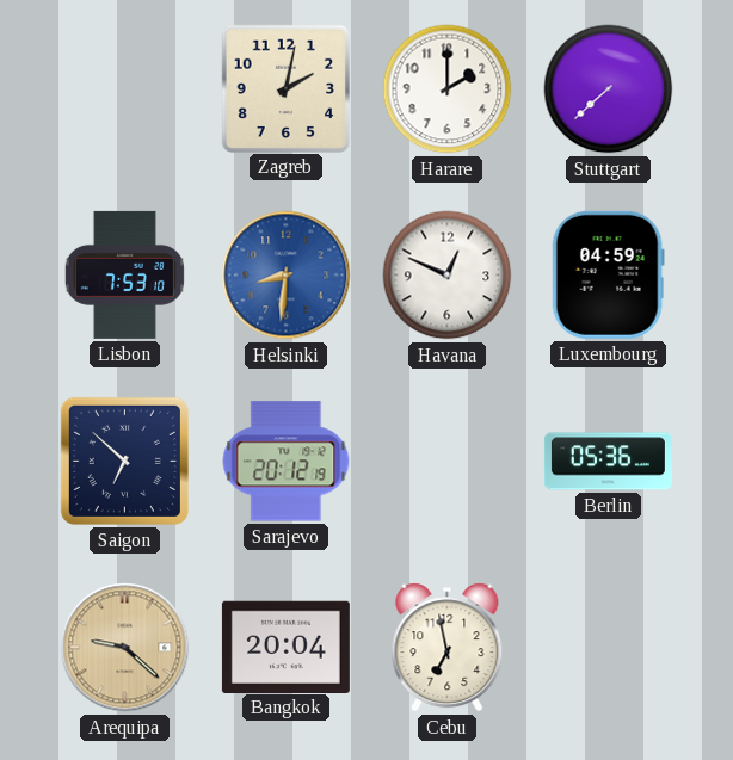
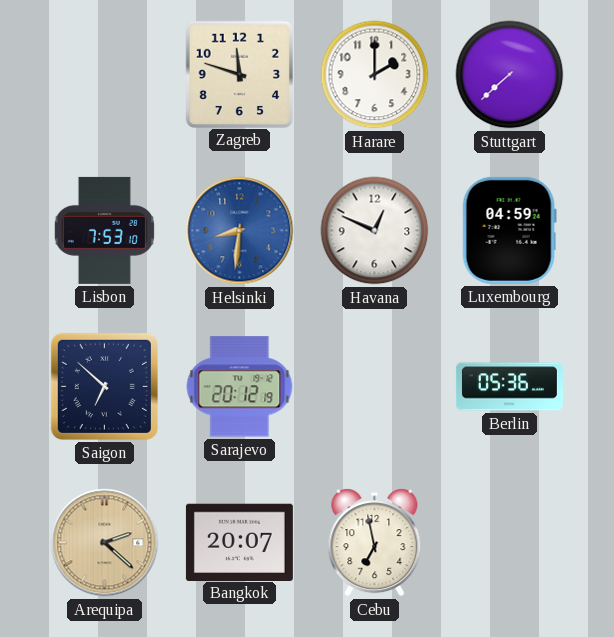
Zagreb: 2:02 -> 11:48 (239, 74)
Arequipa: 9:22 -> 2:22 (105, 543)
Bangkok: 20:04 -> 20:07 (239, 542)
